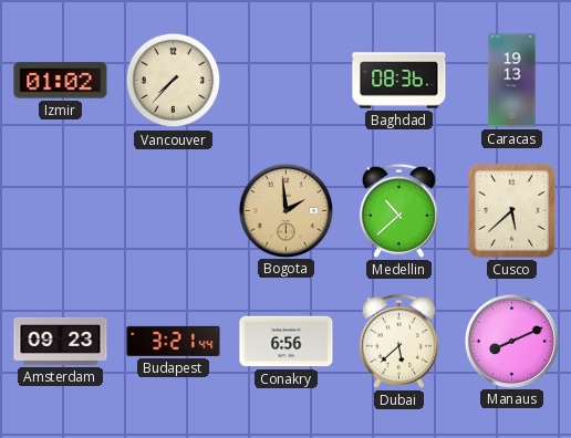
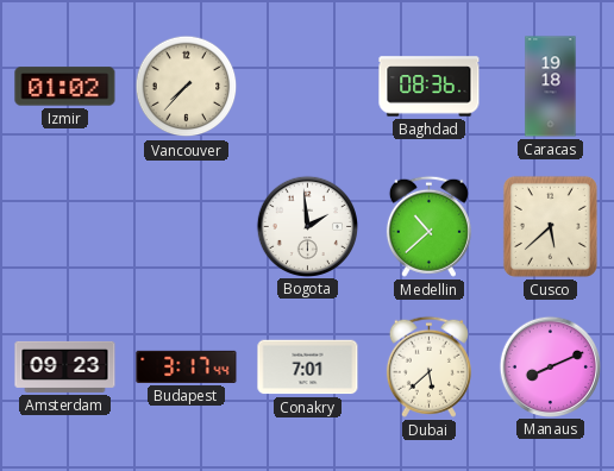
Caracas: 19:13 -> 19:18 (551, 87)
Bogota dial: champagne -> white (307, 226)
Budapest: 3:21 -> 3:17 (187, 366)
Conakry: 6:56 -> 7:01 (308, 368)
